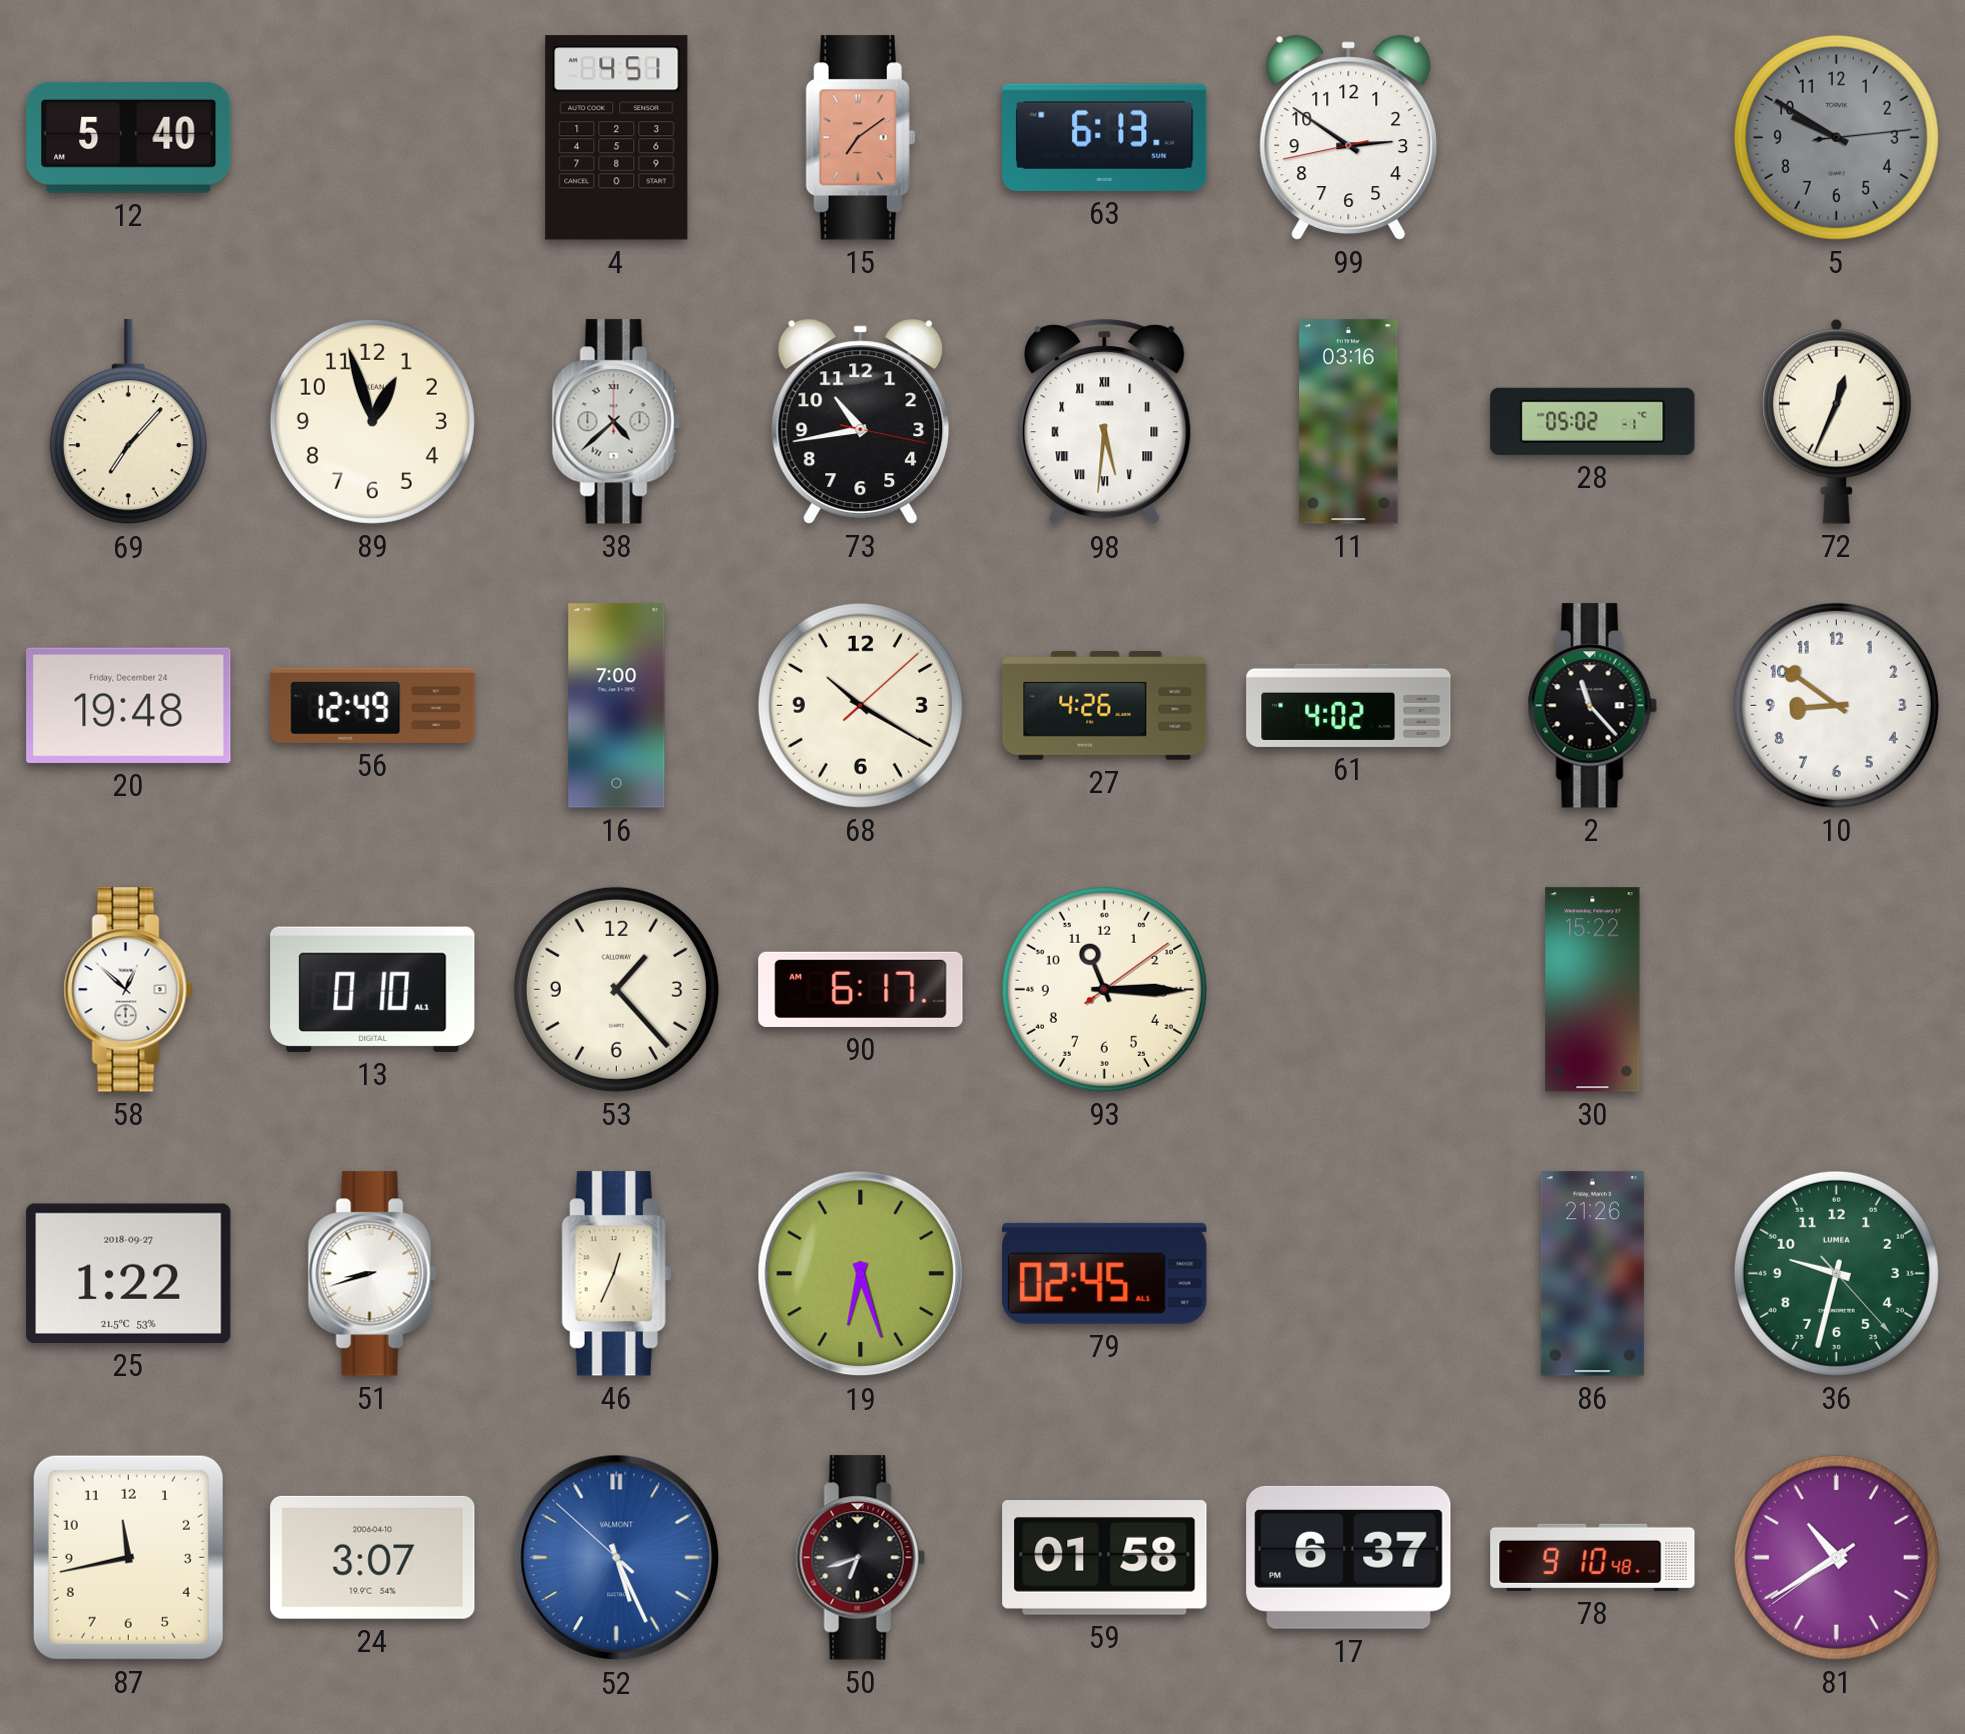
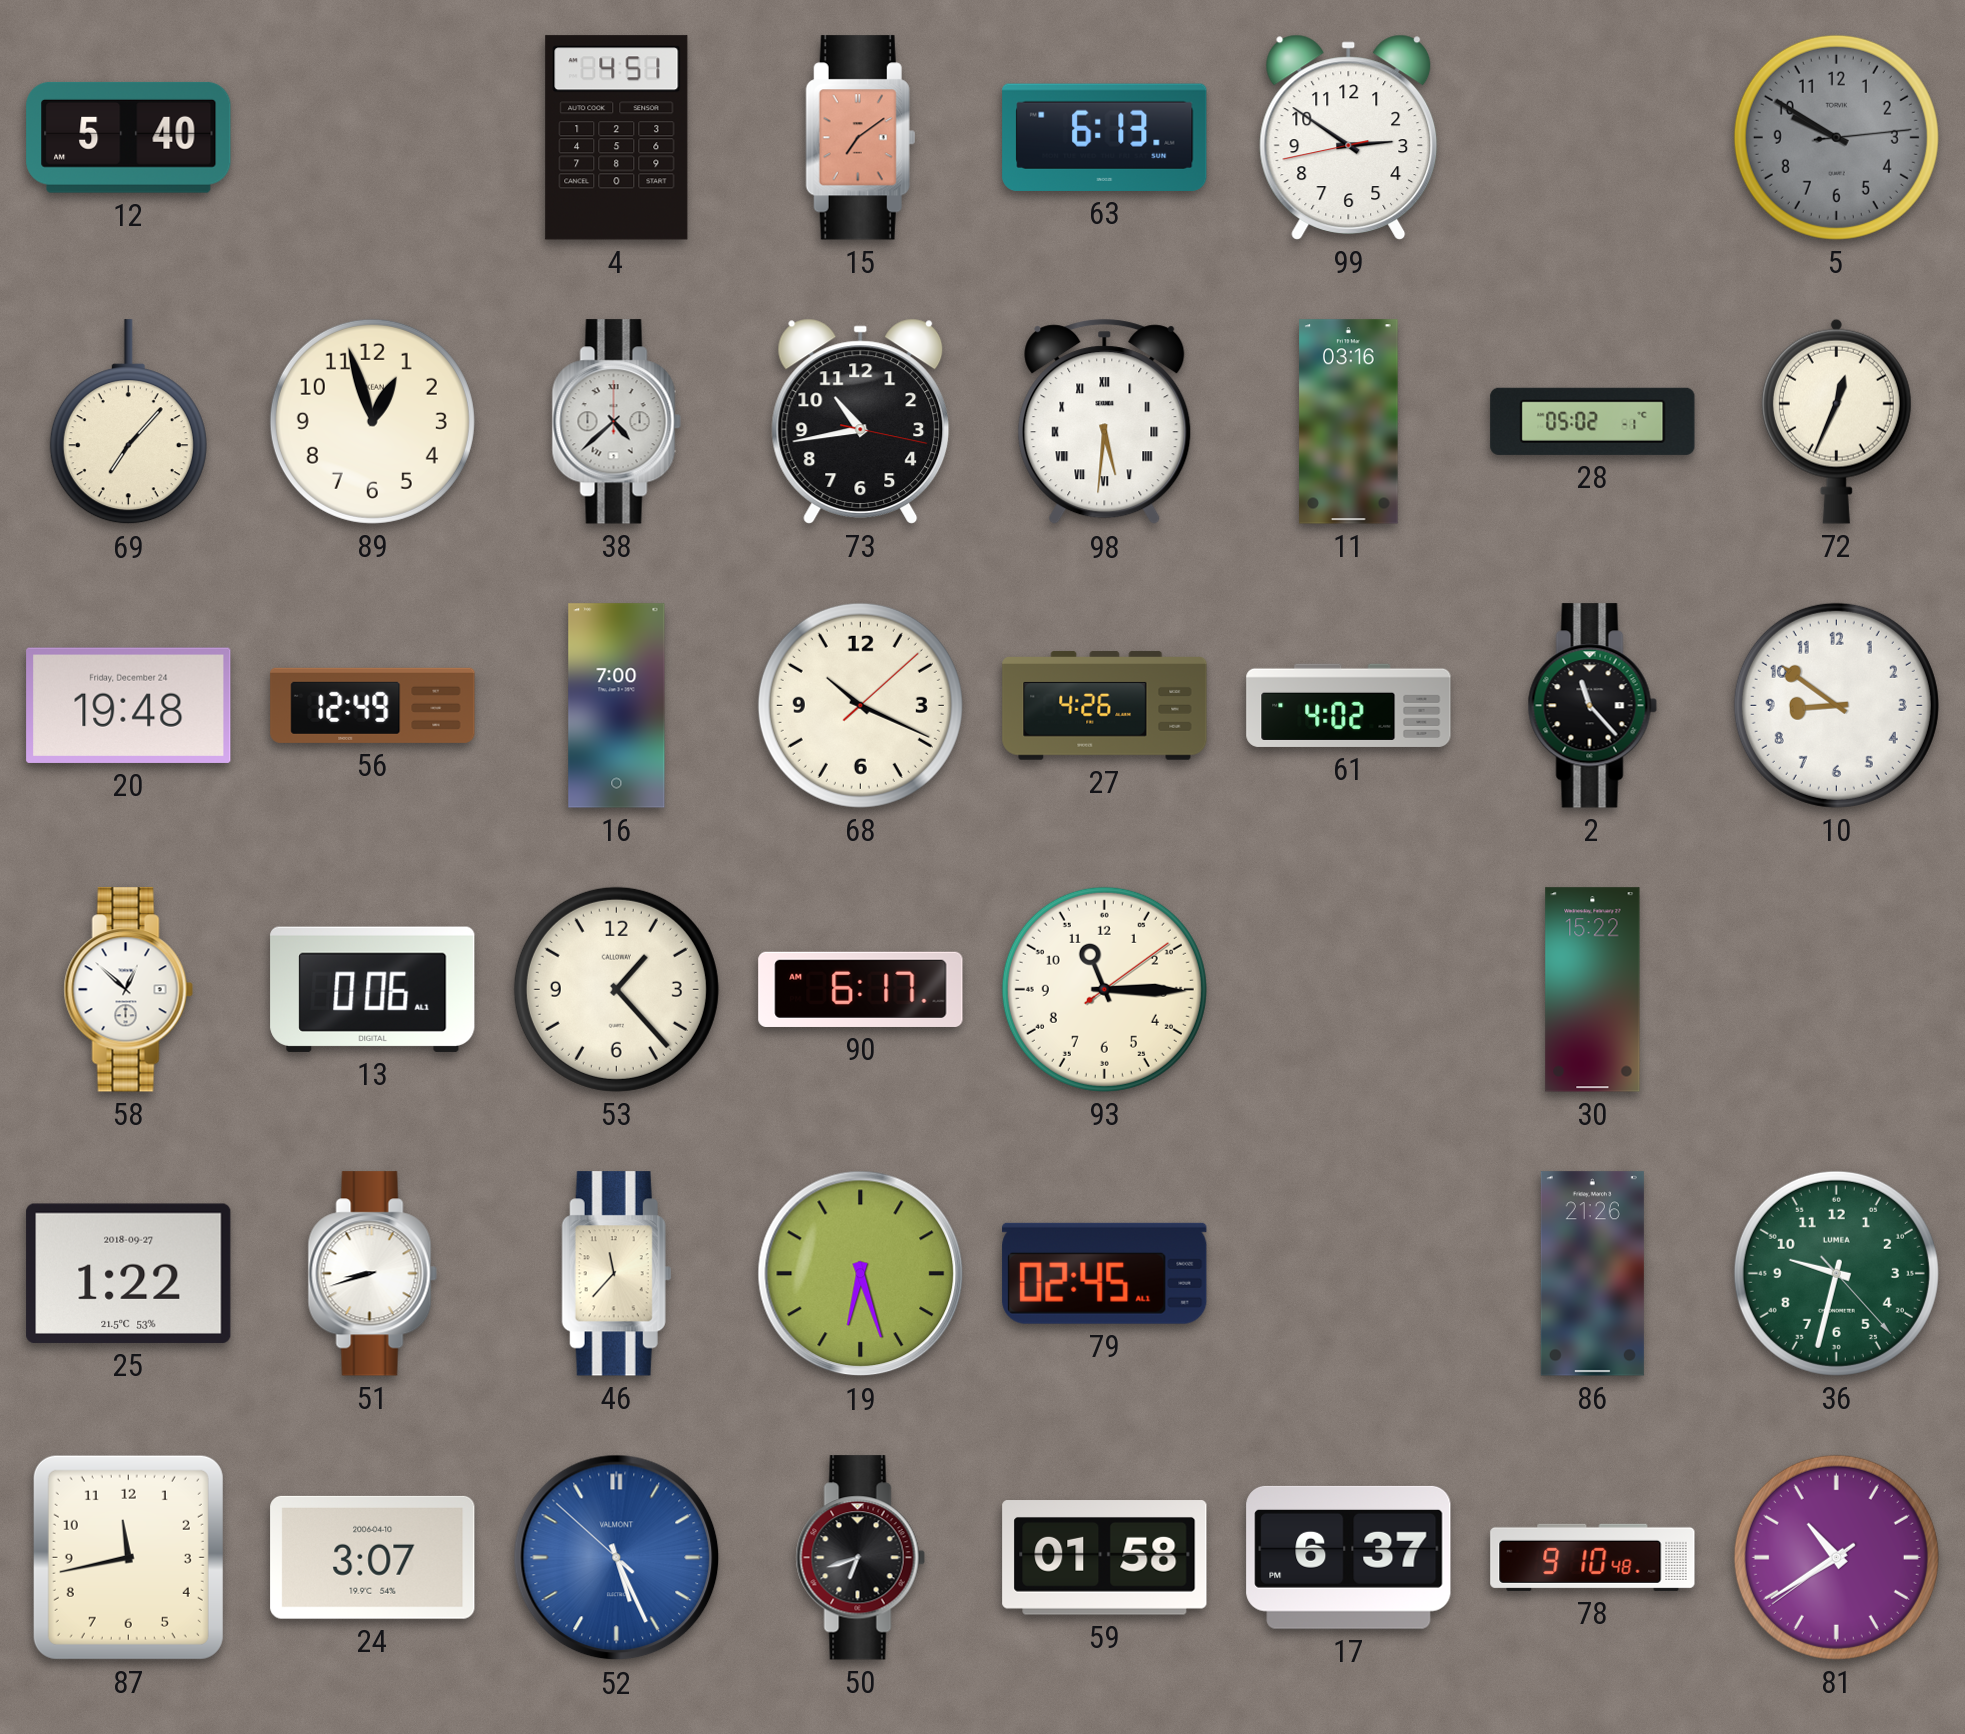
68: 10:20 -> 10:19 (860, 705)
13: 0:10 -> 0:06 (373, 989)
46: 12:34 -> 11:37 (616, 1274)
